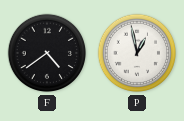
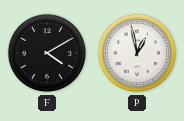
F: 4:39 -> 4:10 (47, 53)
